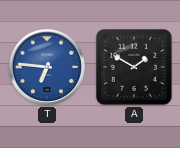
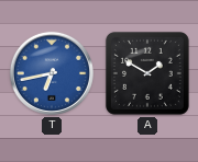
T: 6:46 -> 6:43 (52, 73)
